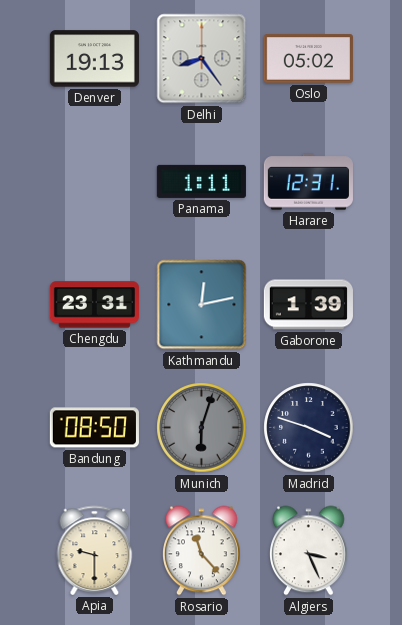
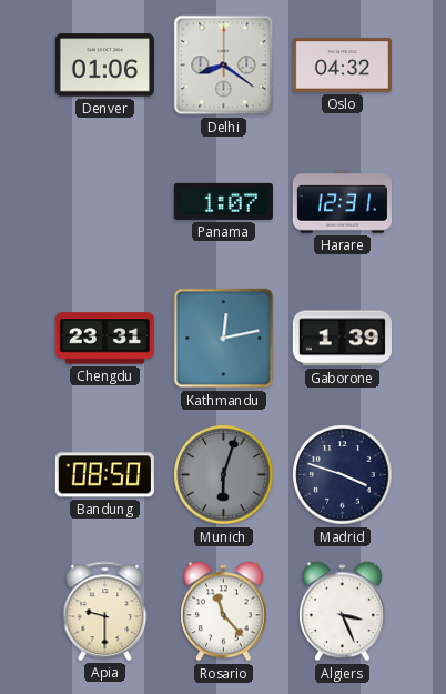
Denver: 19:13 -> 01:06 (104, 66)
Delhi: 8:24 -> 8:21 (224, 66)
Oslo: 05:02 -> 04:32 (342, 66)
Panama: 1:11 -> 1:07 (223, 201)
